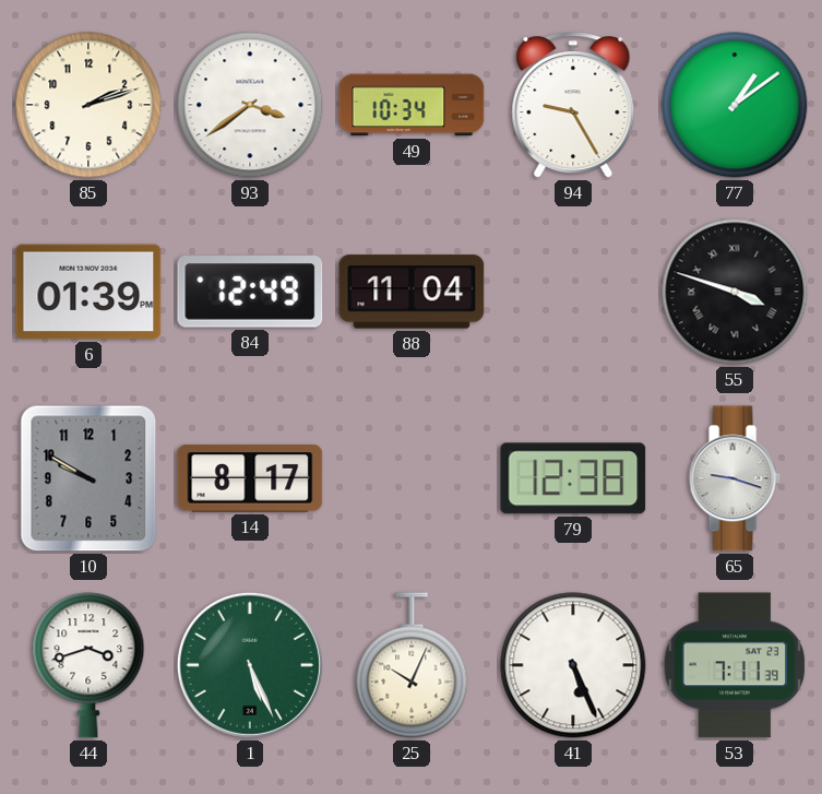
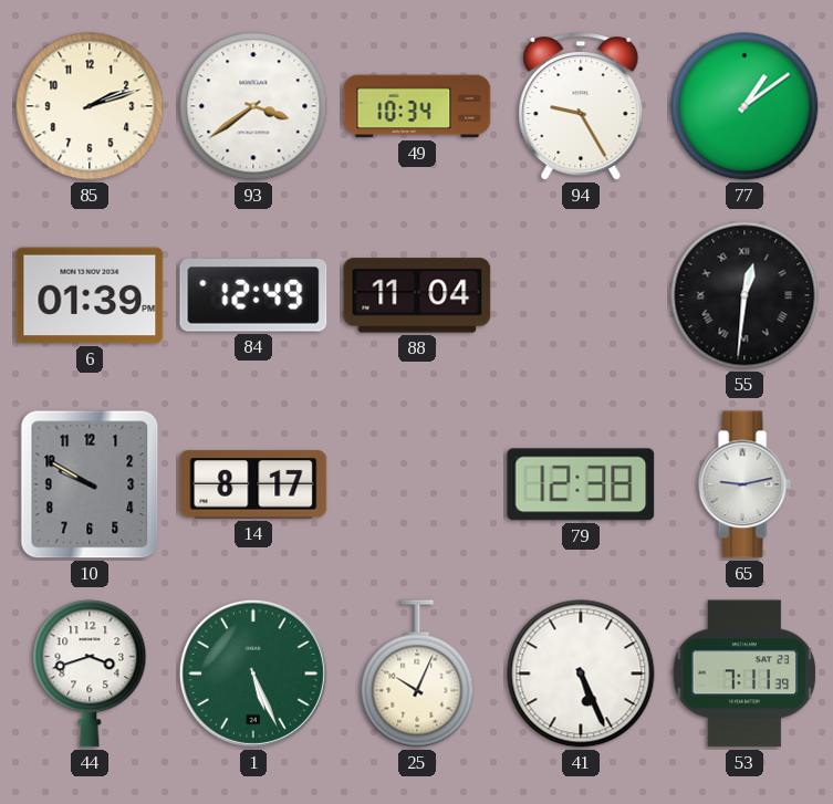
55: 3:48 -> 12:31 (745, 295)
65: 9:18 -> 9:13 (745, 484)
